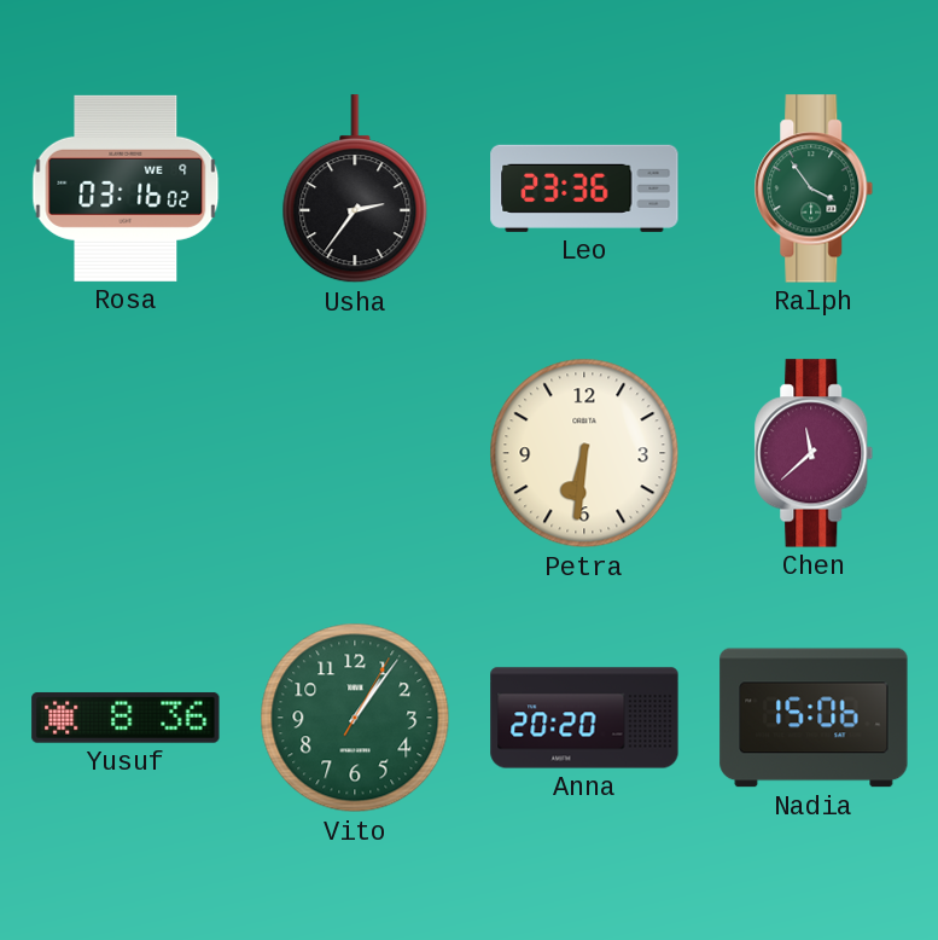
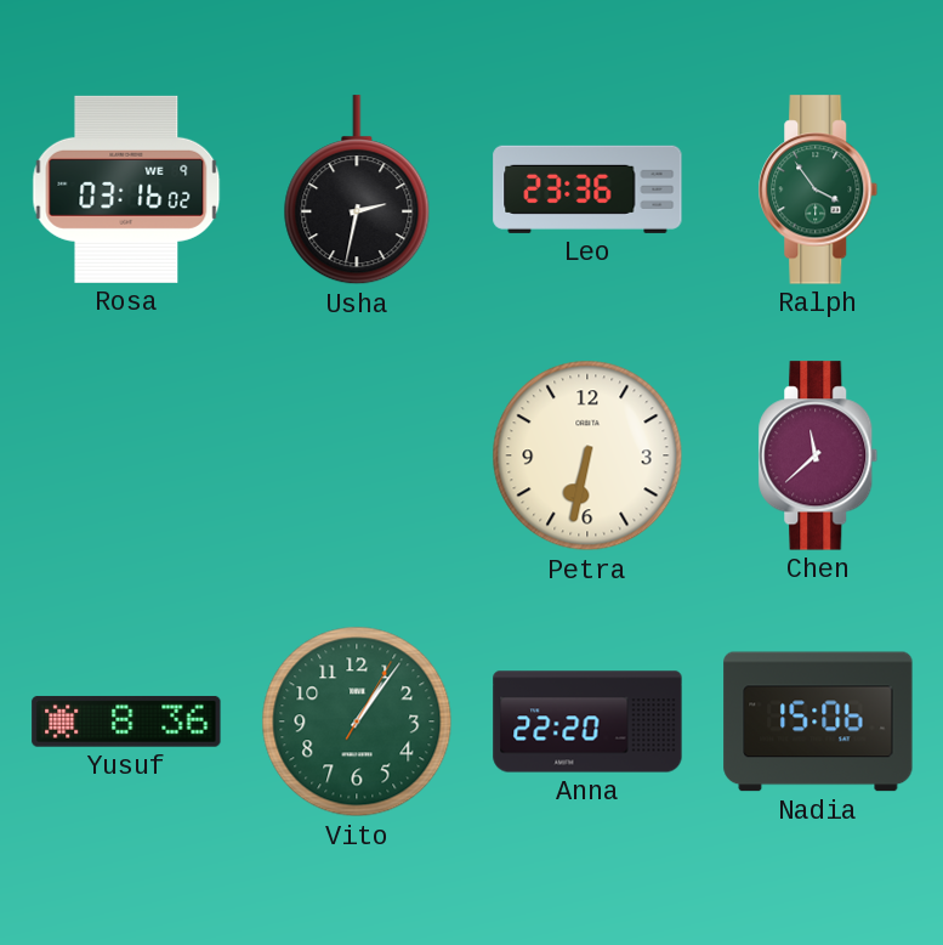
Usha: 2:36 -> 2:32 (357, 191)
Petra: 6:31 -> 6:32 (587, 455)
Anna: 20:20 -> 22:20 (587, 722)
